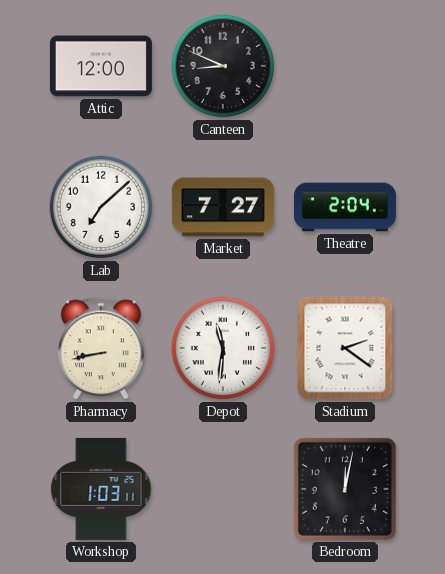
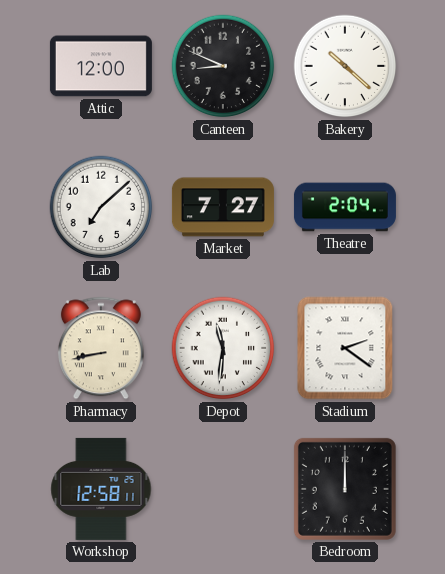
Bakery: none -> 10:22 (345, 66)
Workshop: 1:03 -> 12:58 (101, 489)
Bedroom: 12:02 -> 12:00 (345, 489)
